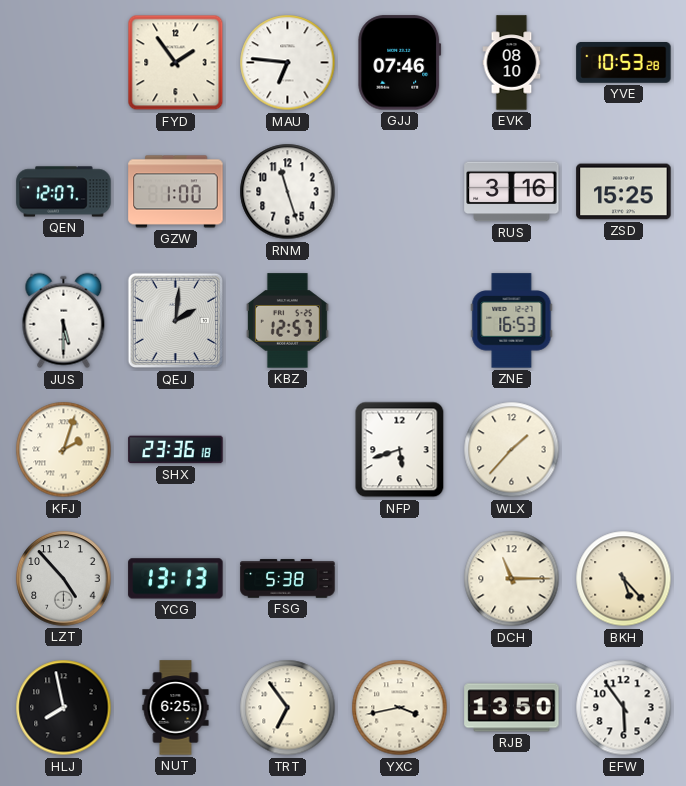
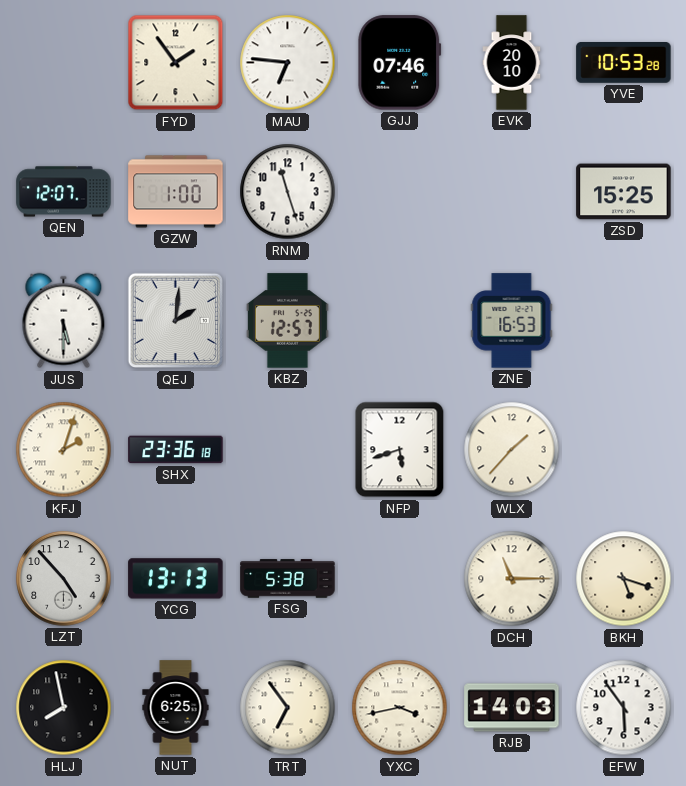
EVK: 08:10 -> 20:10 (512, 63)
RUS: 3:16 -> none (512, 192)
BKH: 5:23 -> 5:18 (624, 579)
RJB: 13:50 -> 14:03 (512, 708)
